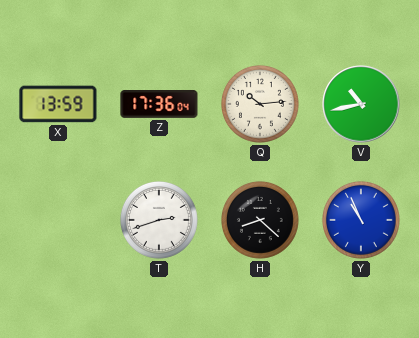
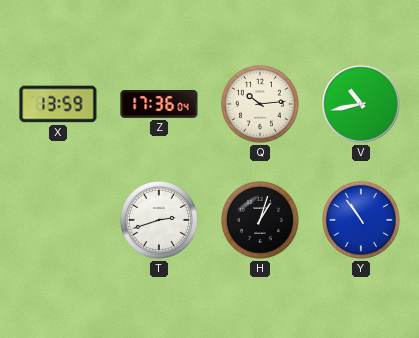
H: 8:22 -> 1:03 (260, 220)
Y: 10:56 -> 10:54 (361, 220)
